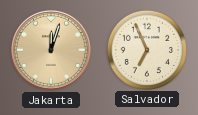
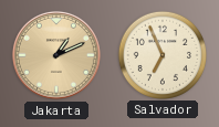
Jakarta: 12:03 -> 1:11 (56, 55)
